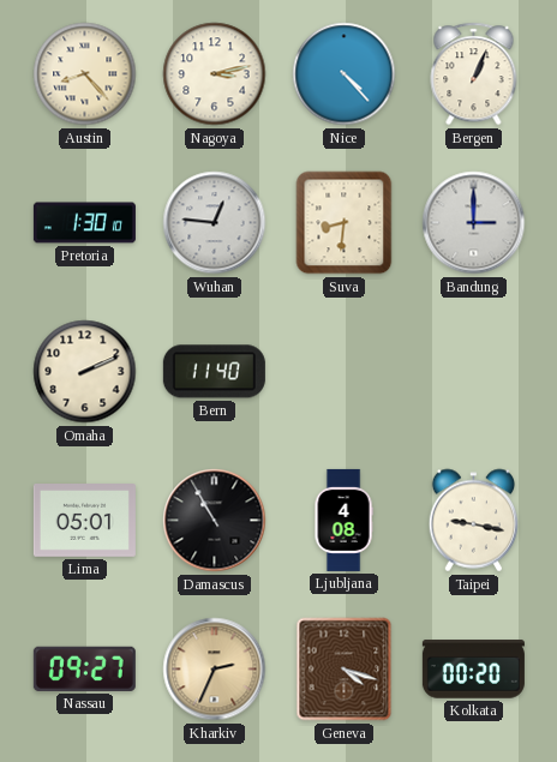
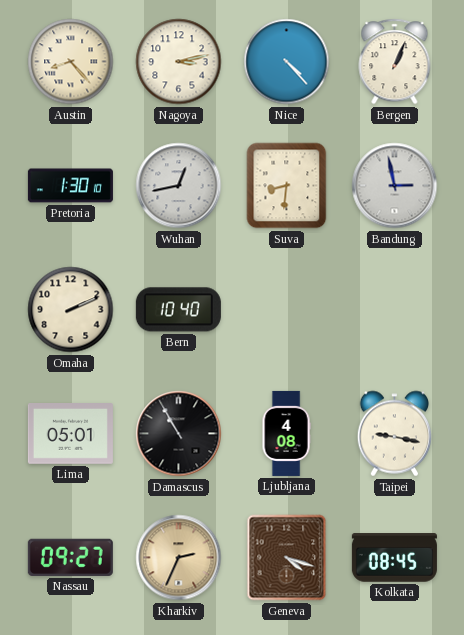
Wuhan: 12:46 -> 12:43 (179, 186)
Bandung: 3:00 -> 2:58 (395, 186)
Bern: 11:40 -> 10:40 (178, 310)
Kolkata: 00:20 -> 08:45 (394, 558)
